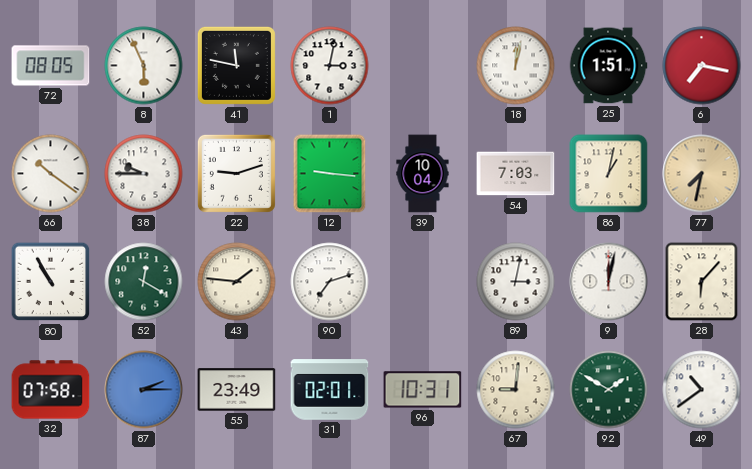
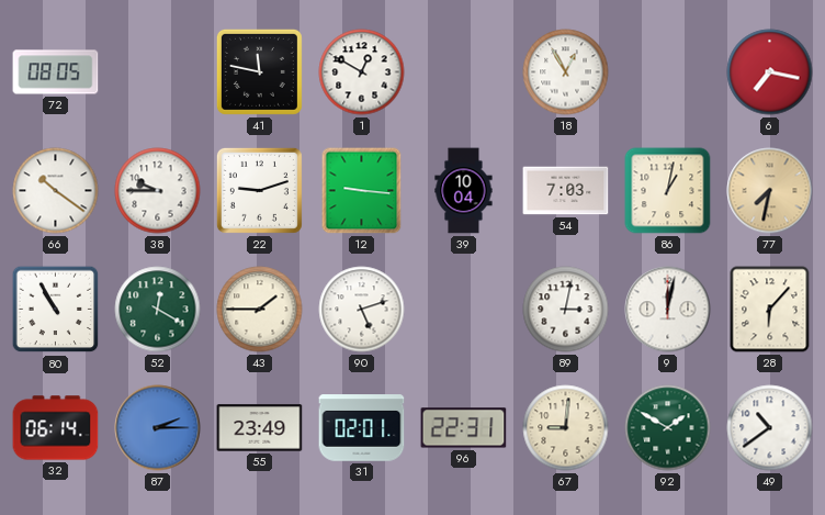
8: 5:56 -> none (144, 66)
1: 3:02 -> 12:50 (362, 72)
18: 12:02 -> 12:55 (566, 72)
25: 1:51 -> none (608, 66)
43: 1:46 -> 1:45 (260, 310)
90: 7:12 -> 5:12 (362, 310)
32: 07:58 -> 06:14 (56, 428)
96: 10:31 -> 22:31 (464, 428)
